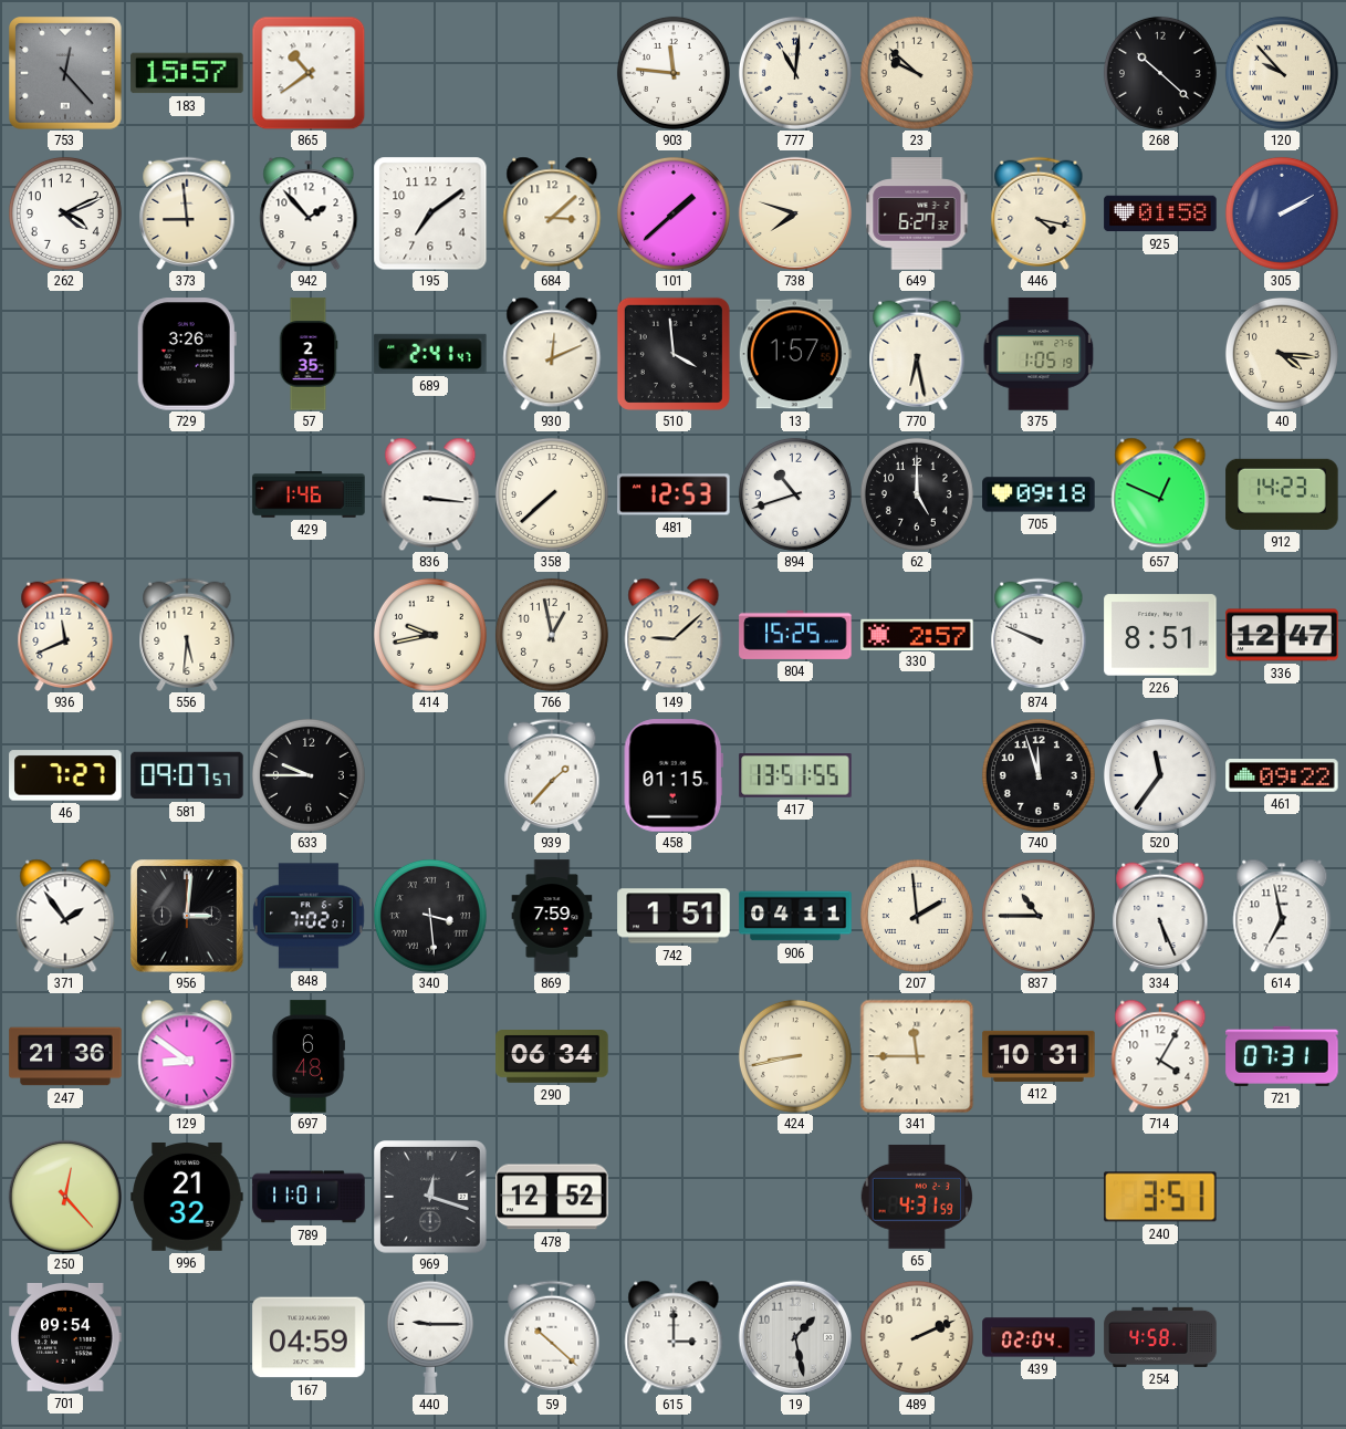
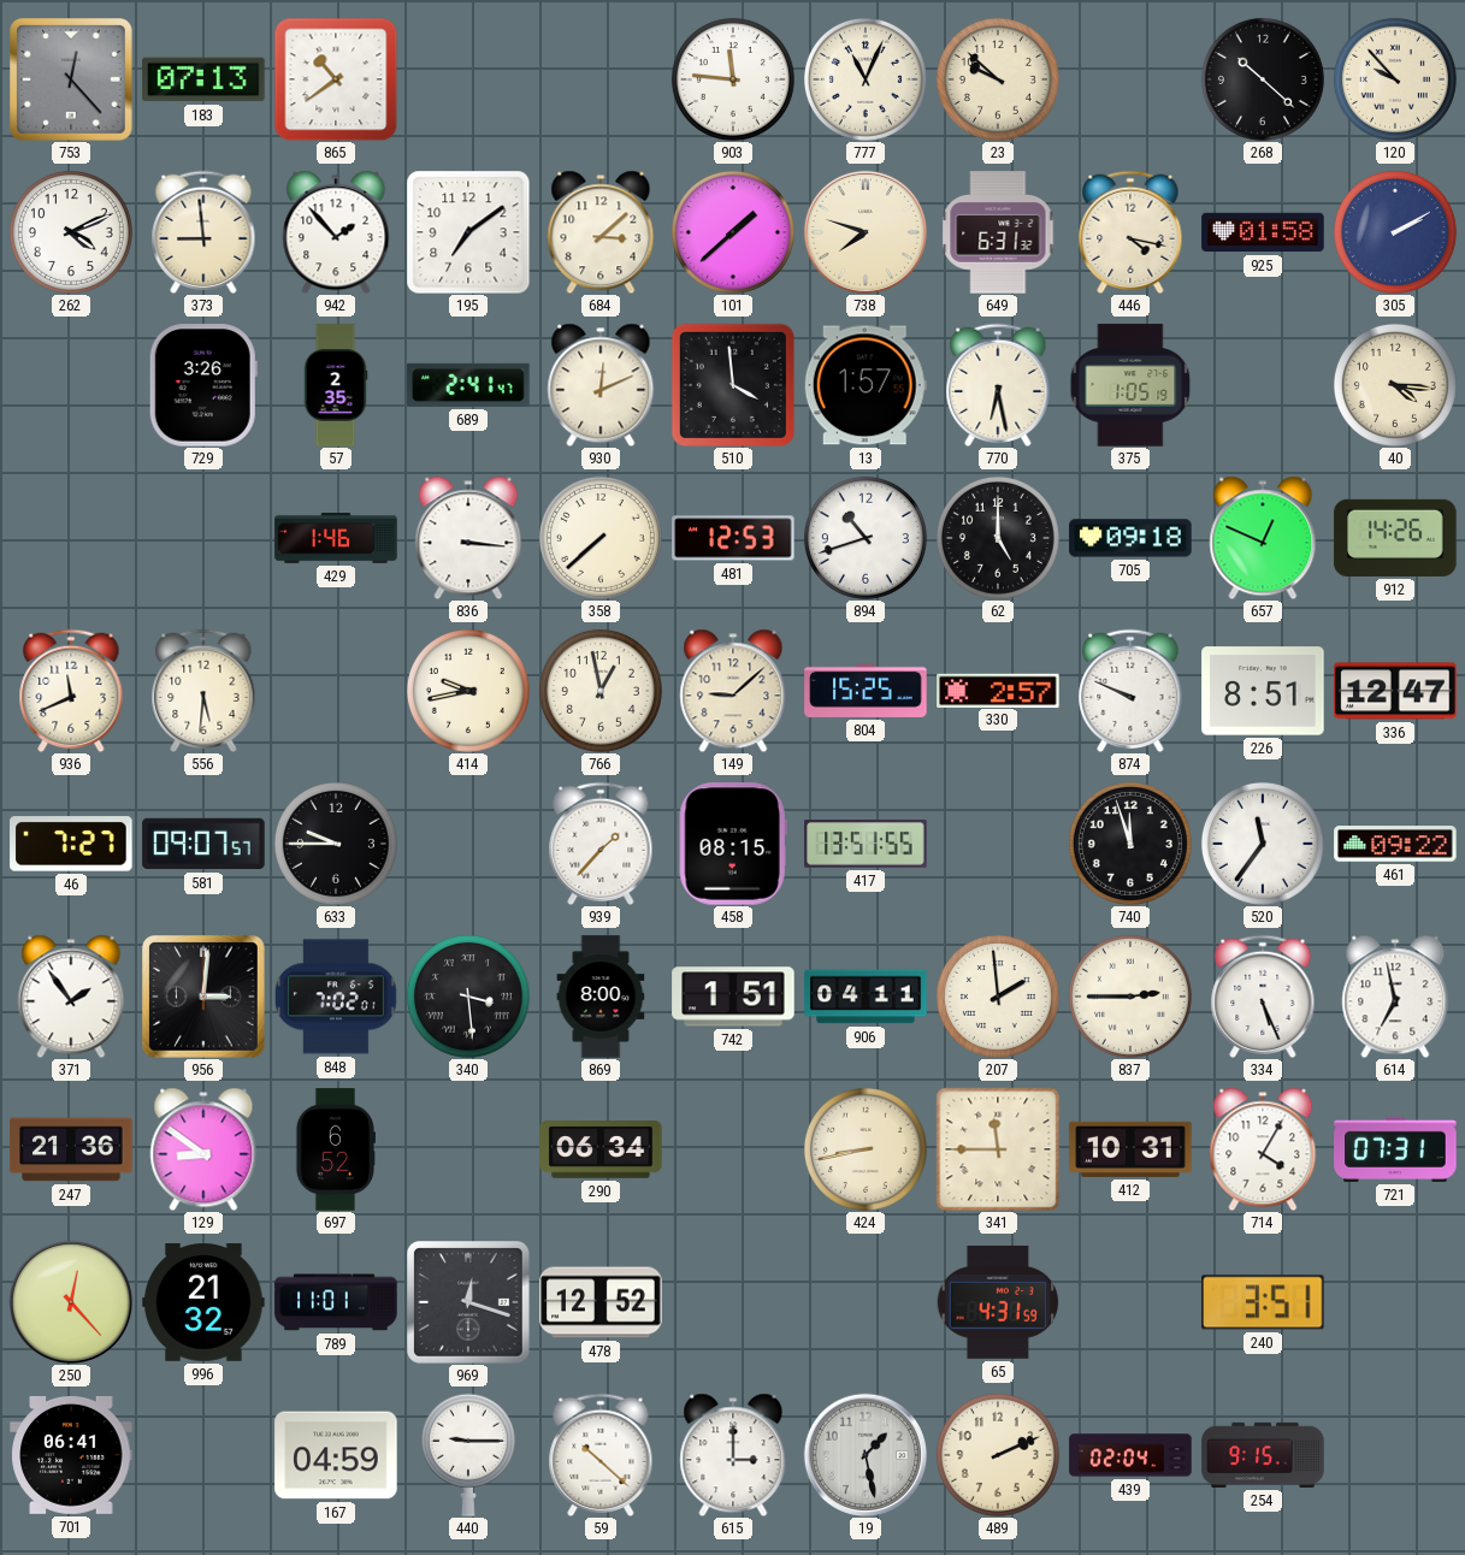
183: 15:57 -> 07:13 (203, 79)
777: 11:01 -> 11:04 (866, 79)
649: 6:27 -> 6:31 (998, 232)
912: 14:23 -> 14:26 (1395, 538)
458: 01:15 -> 08:15 (733, 844)
869: 7:59 -> 8:00 (601, 997)
837: 10:45 -> 2:45 (1130, 997)
697: 6:48 -> 6:52 (335, 1149)
701: 09:54 -> 06:41 (71, 1455)
254: 4:58 -> 9:15 (1263, 1455)
